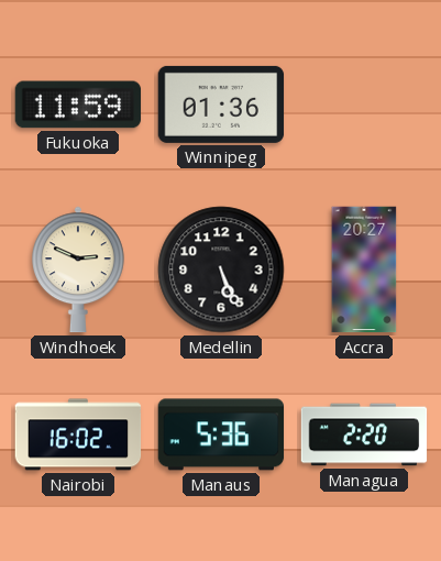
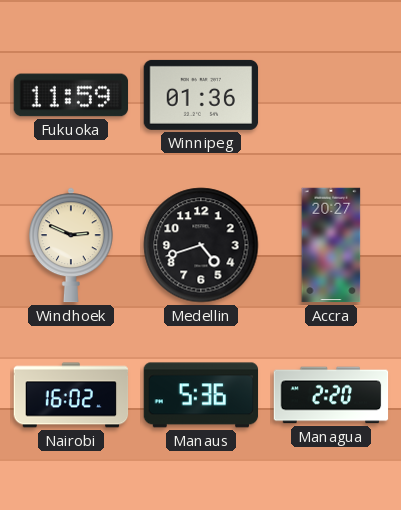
Medellin: 5:26 -> 4:42 (201, 245)
